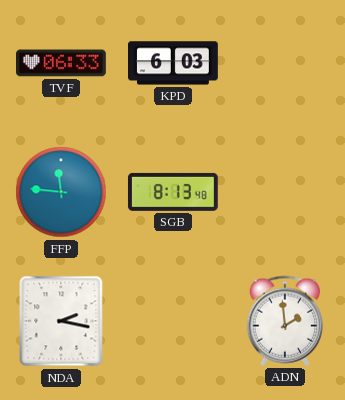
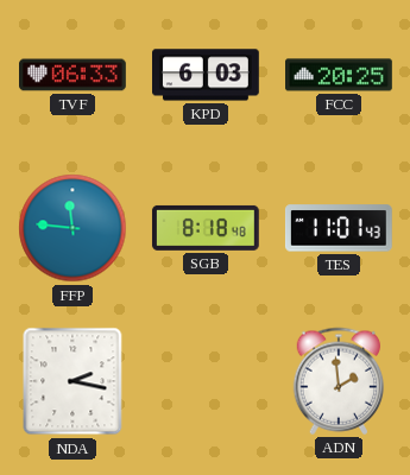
FCC: none -> 20:25 (340, 75)
SGB: 8:13 -> 8:18 (206, 228)
TES: none -> 11:01 (339, 228)
